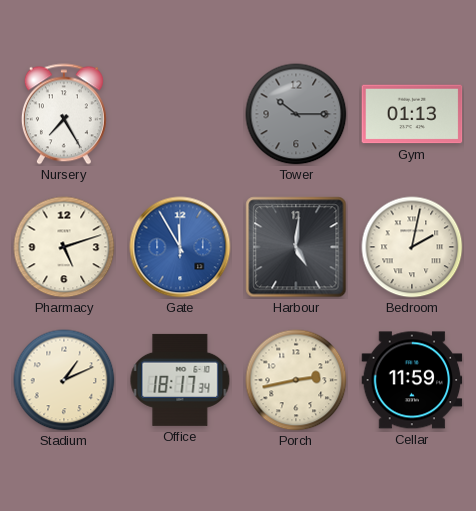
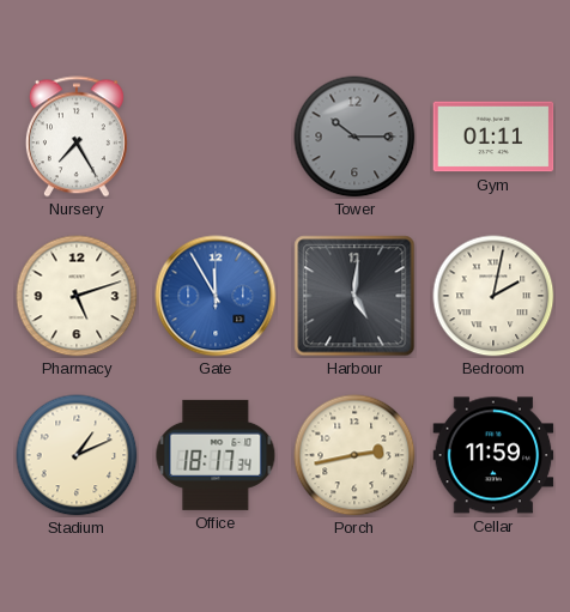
Gym: 01:13 -> 01:11 (493, 137)
